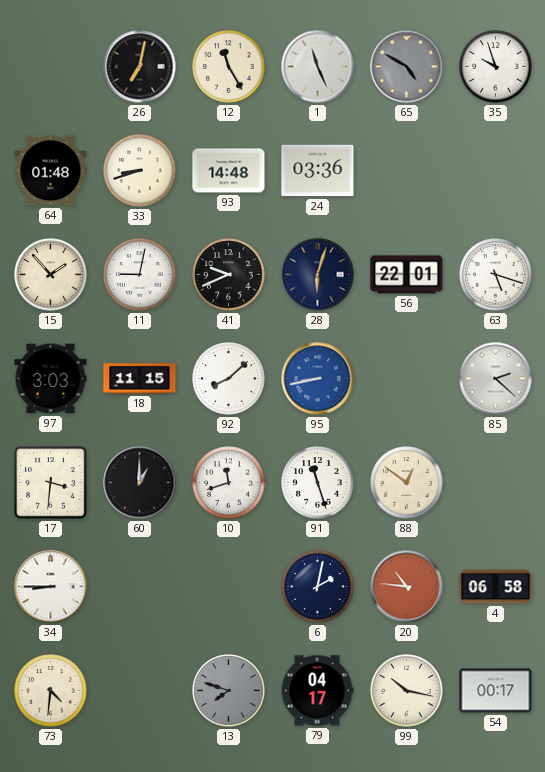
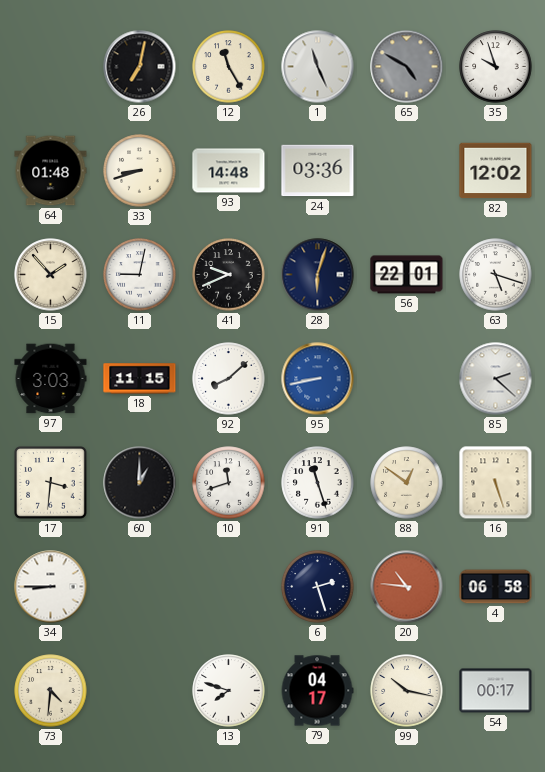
82: none -> 12:02 (496, 171)
16: none -> 5:27 (496, 483)
6: 2:02 -> 2:27 (318, 587)
13 dial: grey -> white (229, 691)
